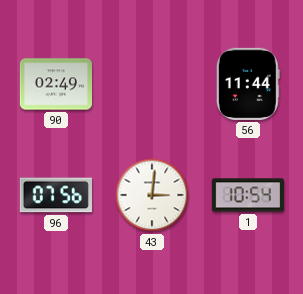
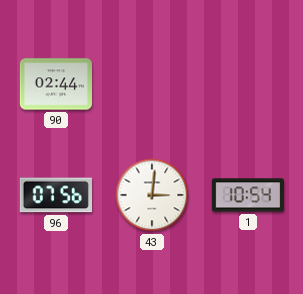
90: 02:49 -> 02:44 (55, 84)
56: 11:44 -> none (248, 84)
